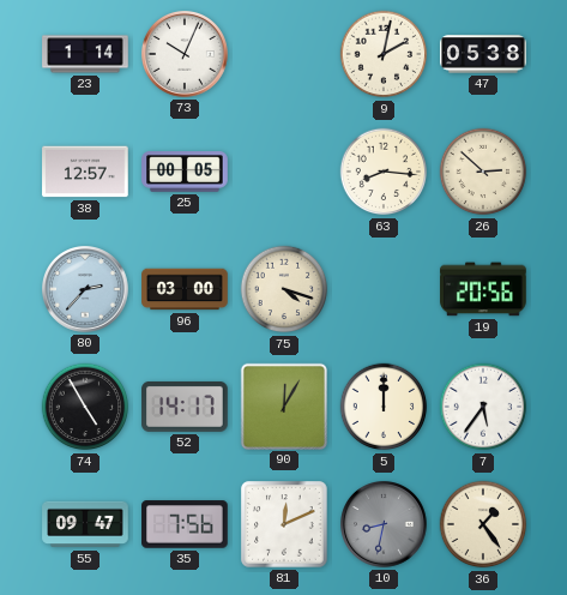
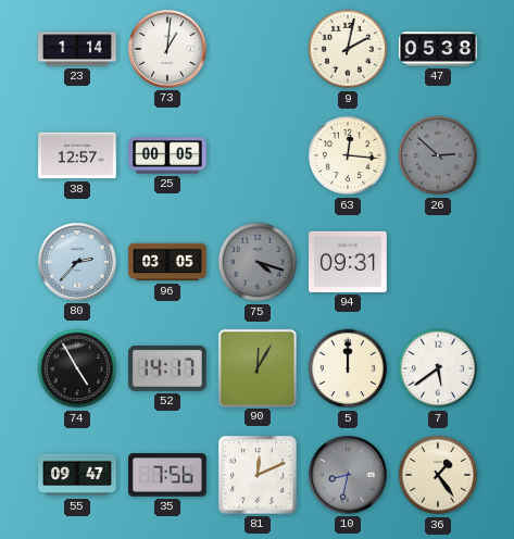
73: 10:04 -> 1:01 (168, 50)
63: 8:16 -> 12:16 (348, 155)
26 dial: cream -> grey (438, 155)
96: 03:00 -> 03:05 (167, 262)
75 dial: cream -> grey (258, 262)
94: none -> 09:31 (348, 262)
19: 20:56 -> none (483, 289)
7: 5:36 -> 5:39 (438, 368)
